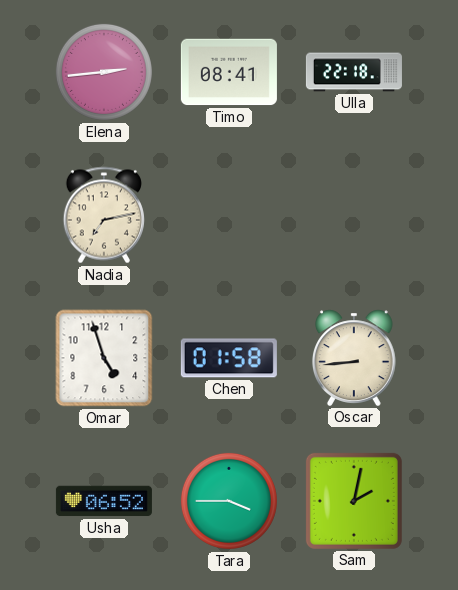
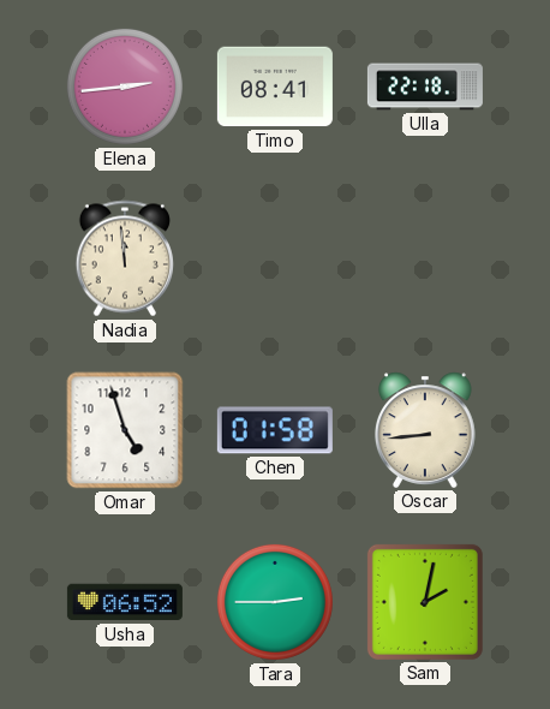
Nadia: 7:13 -> 11:59 (125, 258)
Tara: 3:45 -> 2:45 (275, 602)
